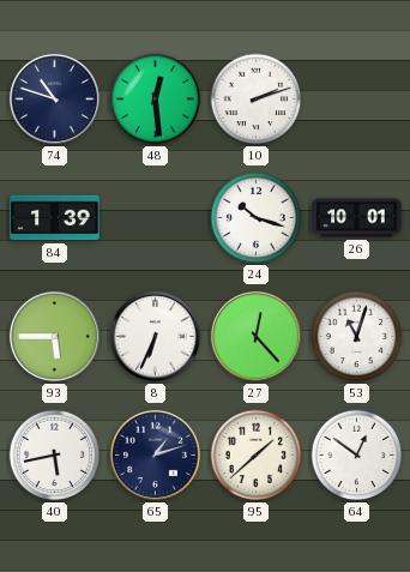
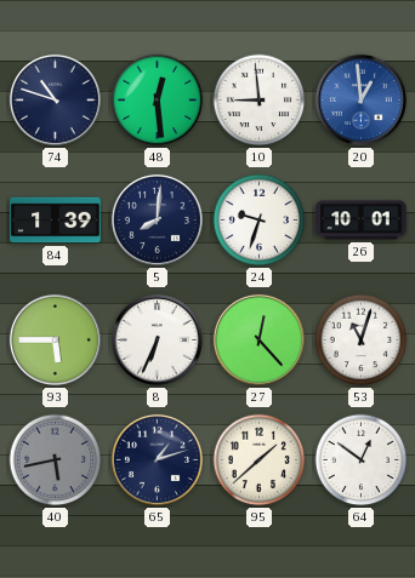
10: 2:12 -> 8:59 (260, 101)
20: none -> 12:59 (360, 99)
5: none -> 8:01 (157, 219)
24: 10:18 -> 9:33 (260, 221)
40 dial: white -> grey (56, 460)
